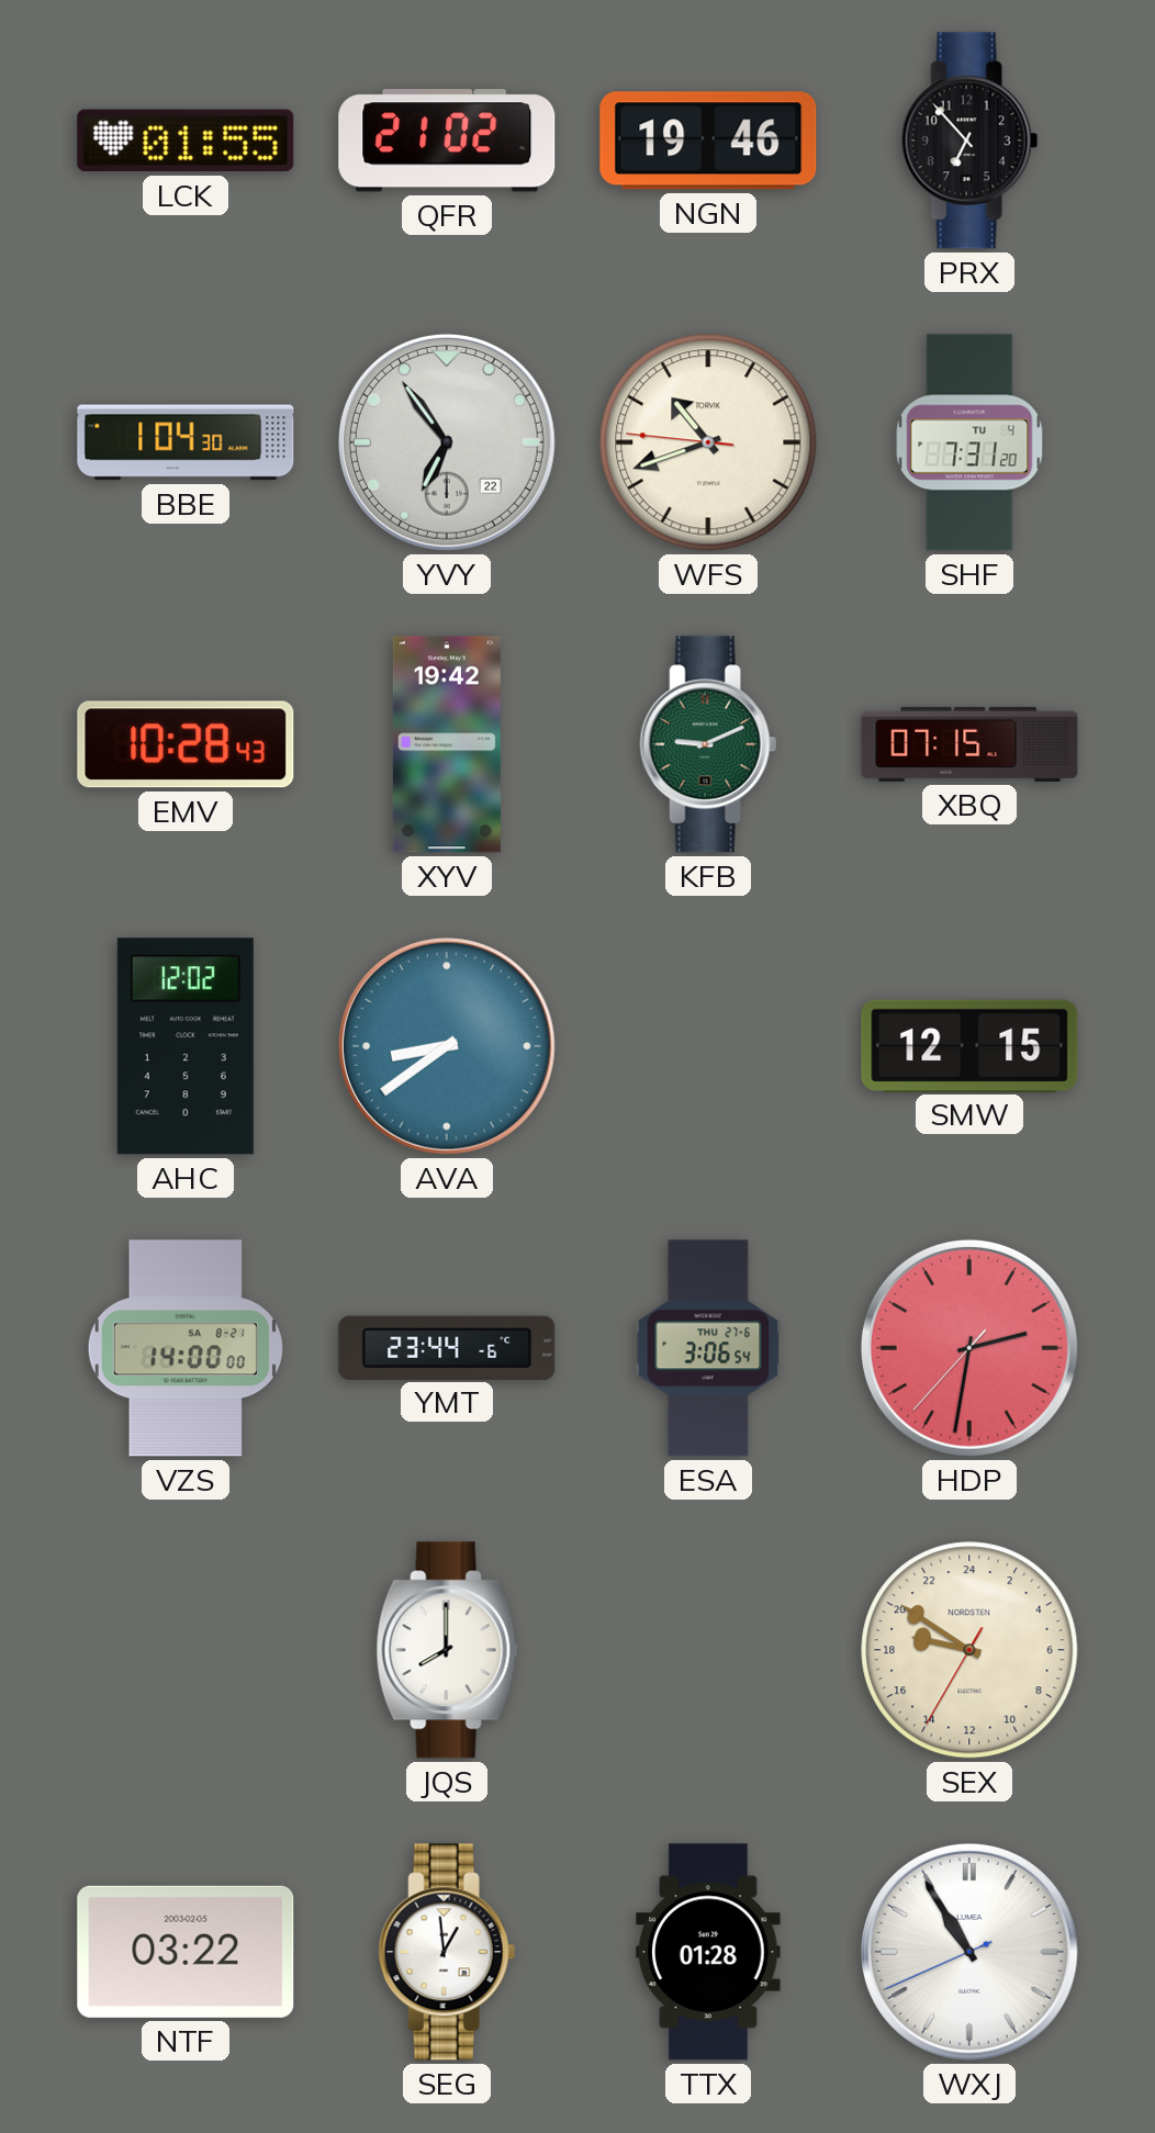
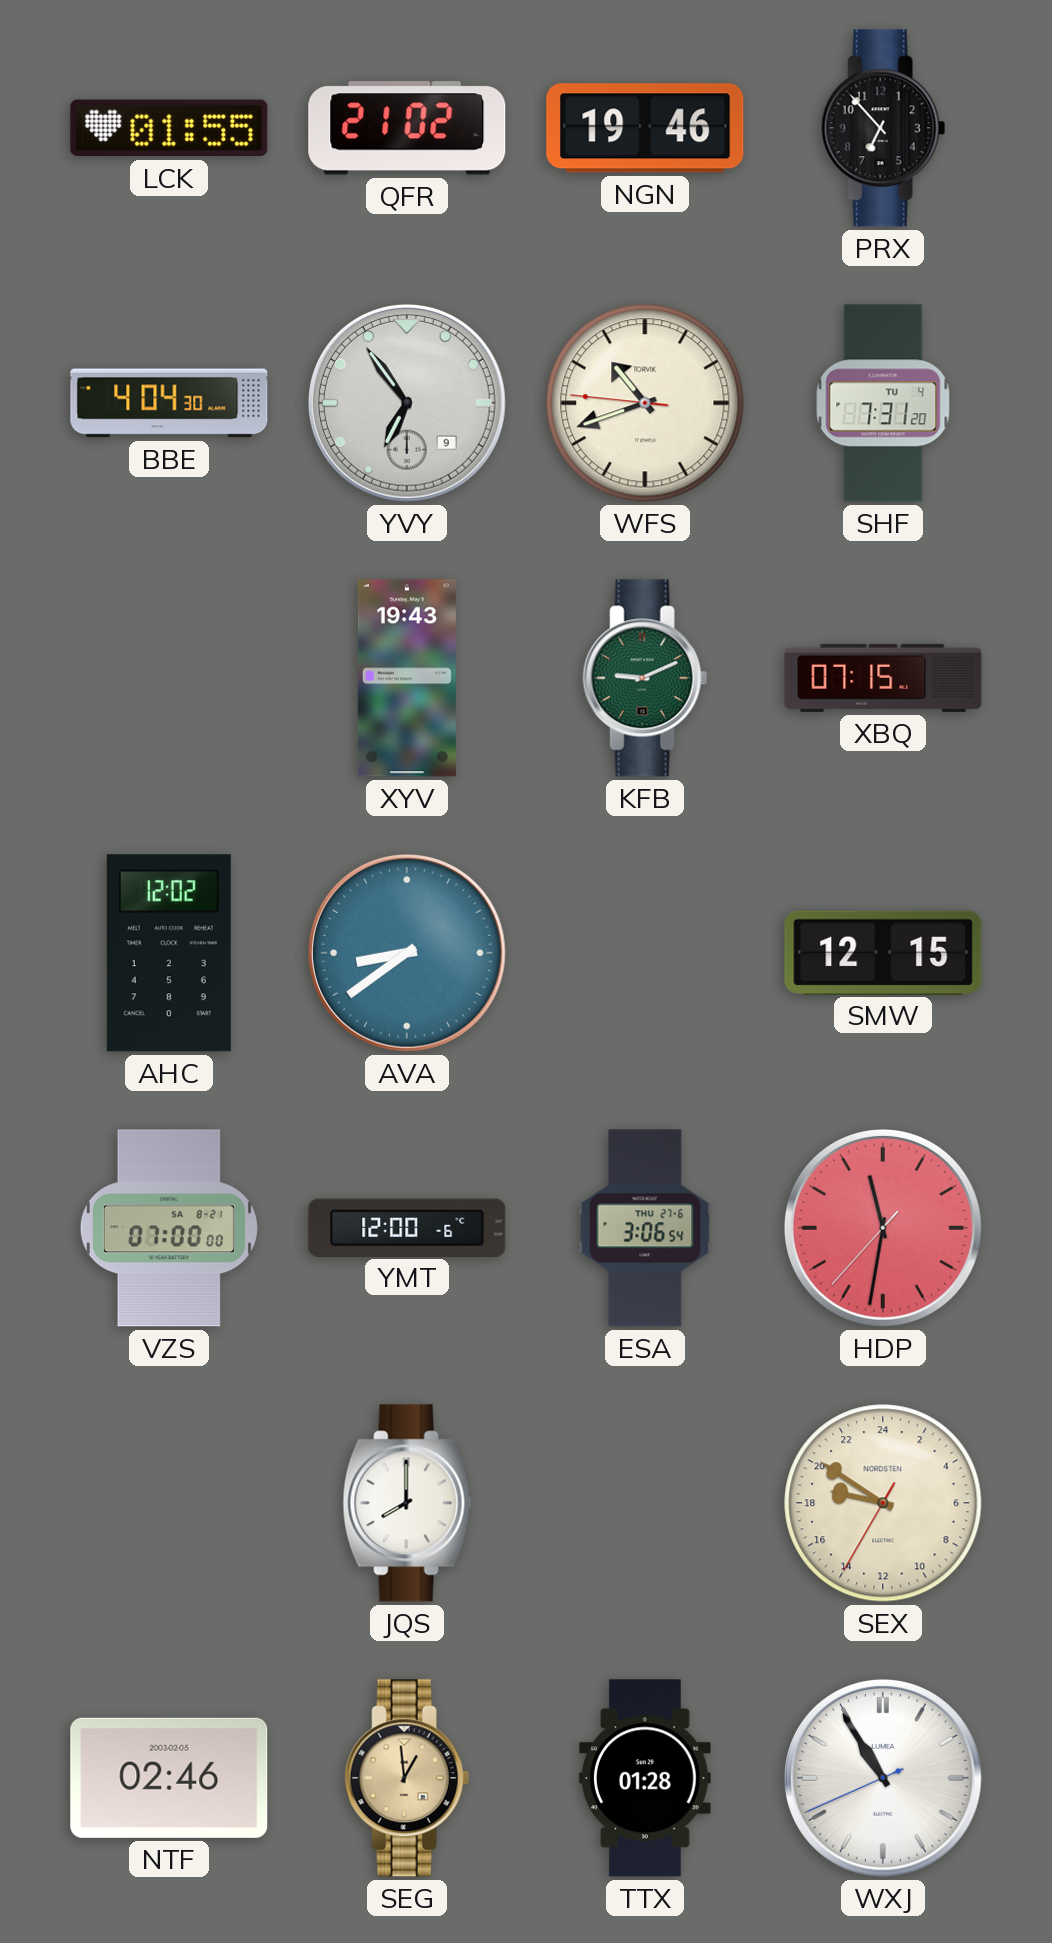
BBE: 1:04 -> 4:04 (169, 403)
YVY date: 22 -> 9 (407, 403)
EMV: 10:28 -> none (186, 744)
XYV: 19:42 -> 19:43 (407, 678)
VZS: 14:00 -> 07:00 (169, 1228)
YMT: 23:44 -> 12:00 (407, 1227)
HDP: 2:31 -> 11:31 (883, 1228)
NTF: 03:22 -> 02:46 (169, 1778)
SEG dial: white -> champagne (407, 1778)
